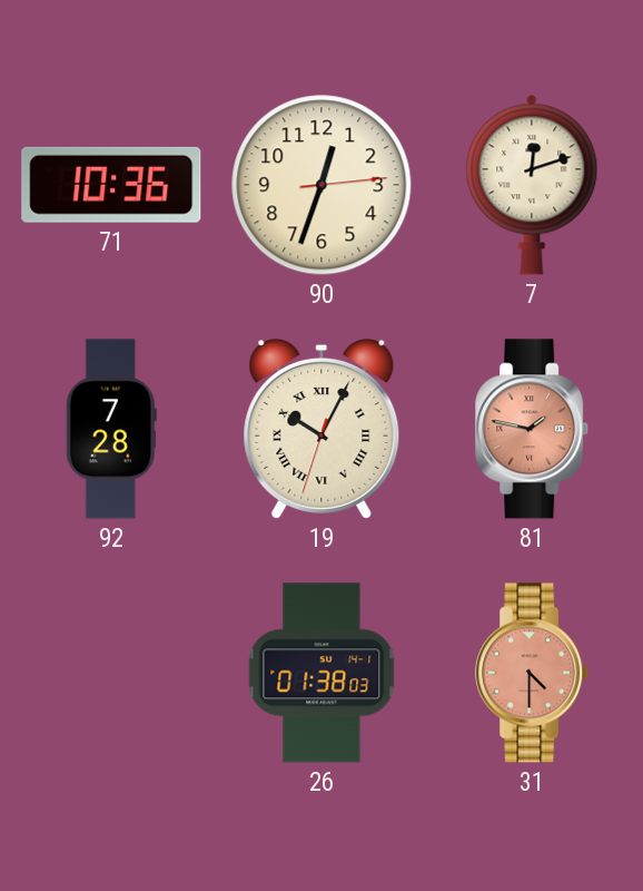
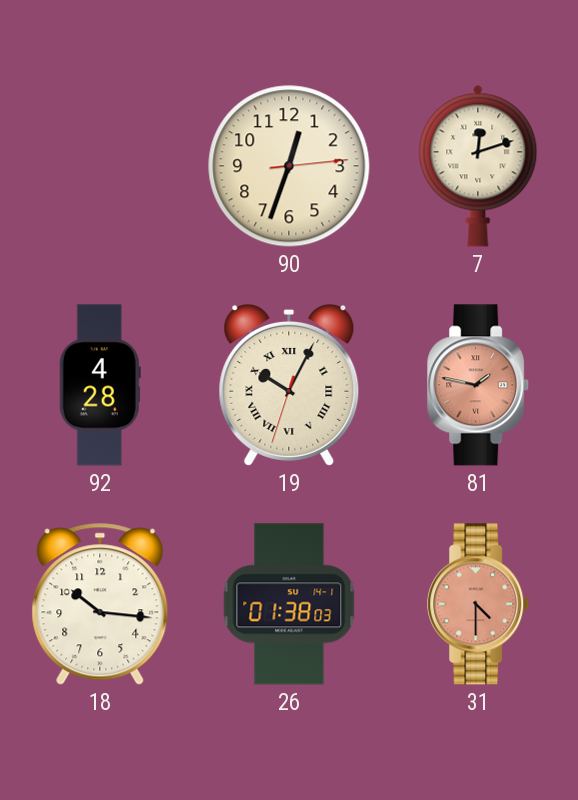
71: 10:36 -> none (111, 185)
92: 7:28 -> 4:28 (100, 385)
18: none -> 10:16 (100, 604)
